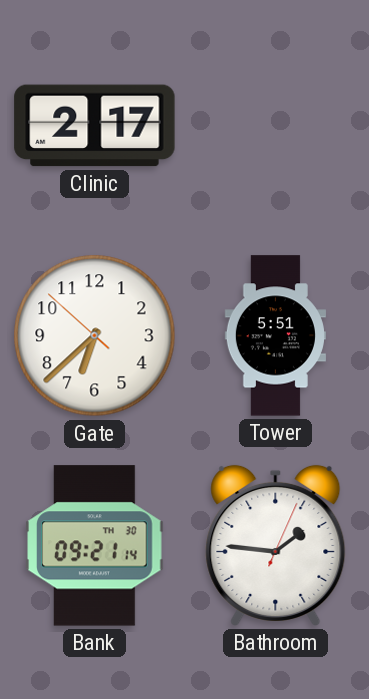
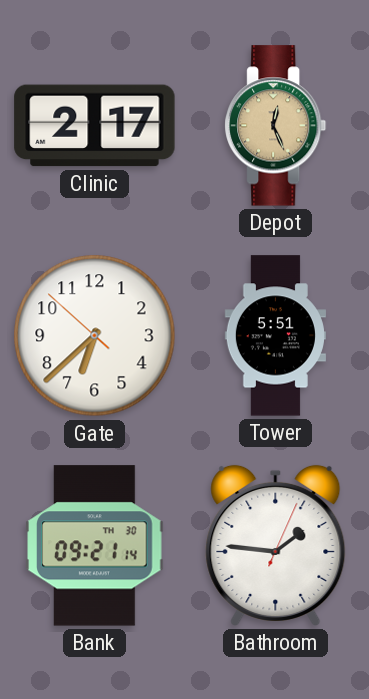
Depot: none -> 12:26 (276, 126)
